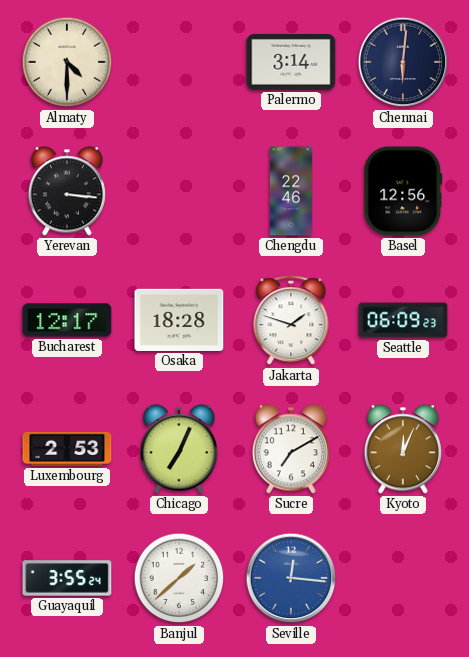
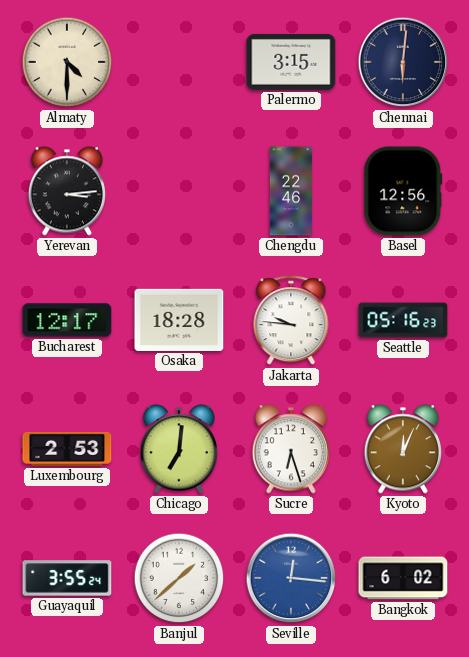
Palermo: 3:14 -> 3:15 (291, 62)
Yerevan: 3:16 -> 3:14 (67, 191)
Jakarta: 1:48 -> 9:46 (291, 321)
Seattle: 06:09 -> 05:16 (403, 320)
Chicago: 7:04 -> 7:01 (179, 449)
Sucre: 7:10 -> 6:27 (291, 449)
Bangkok: none -> 6:02 (403, 578)
